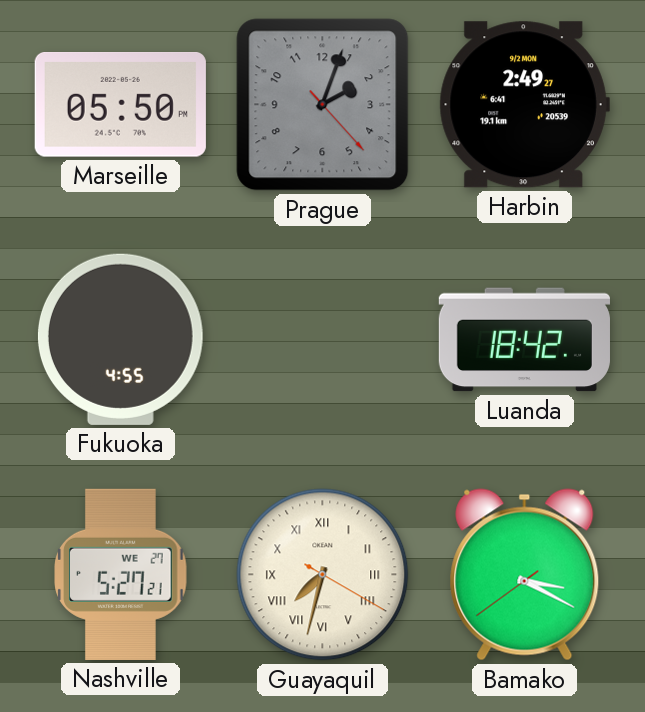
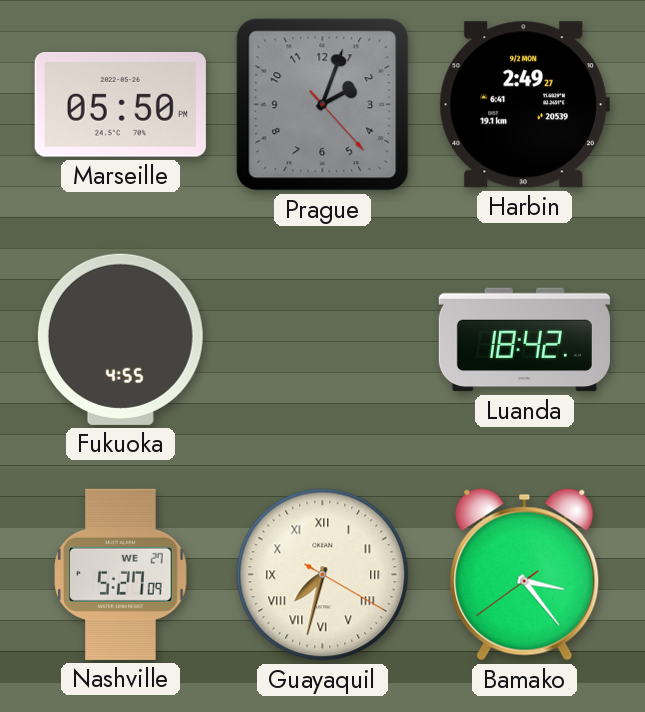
Nashville: 5:27:21 -> 5:27:09 (121, 574)
Bamako: 3:19 -> 3:23 (525, 575)
